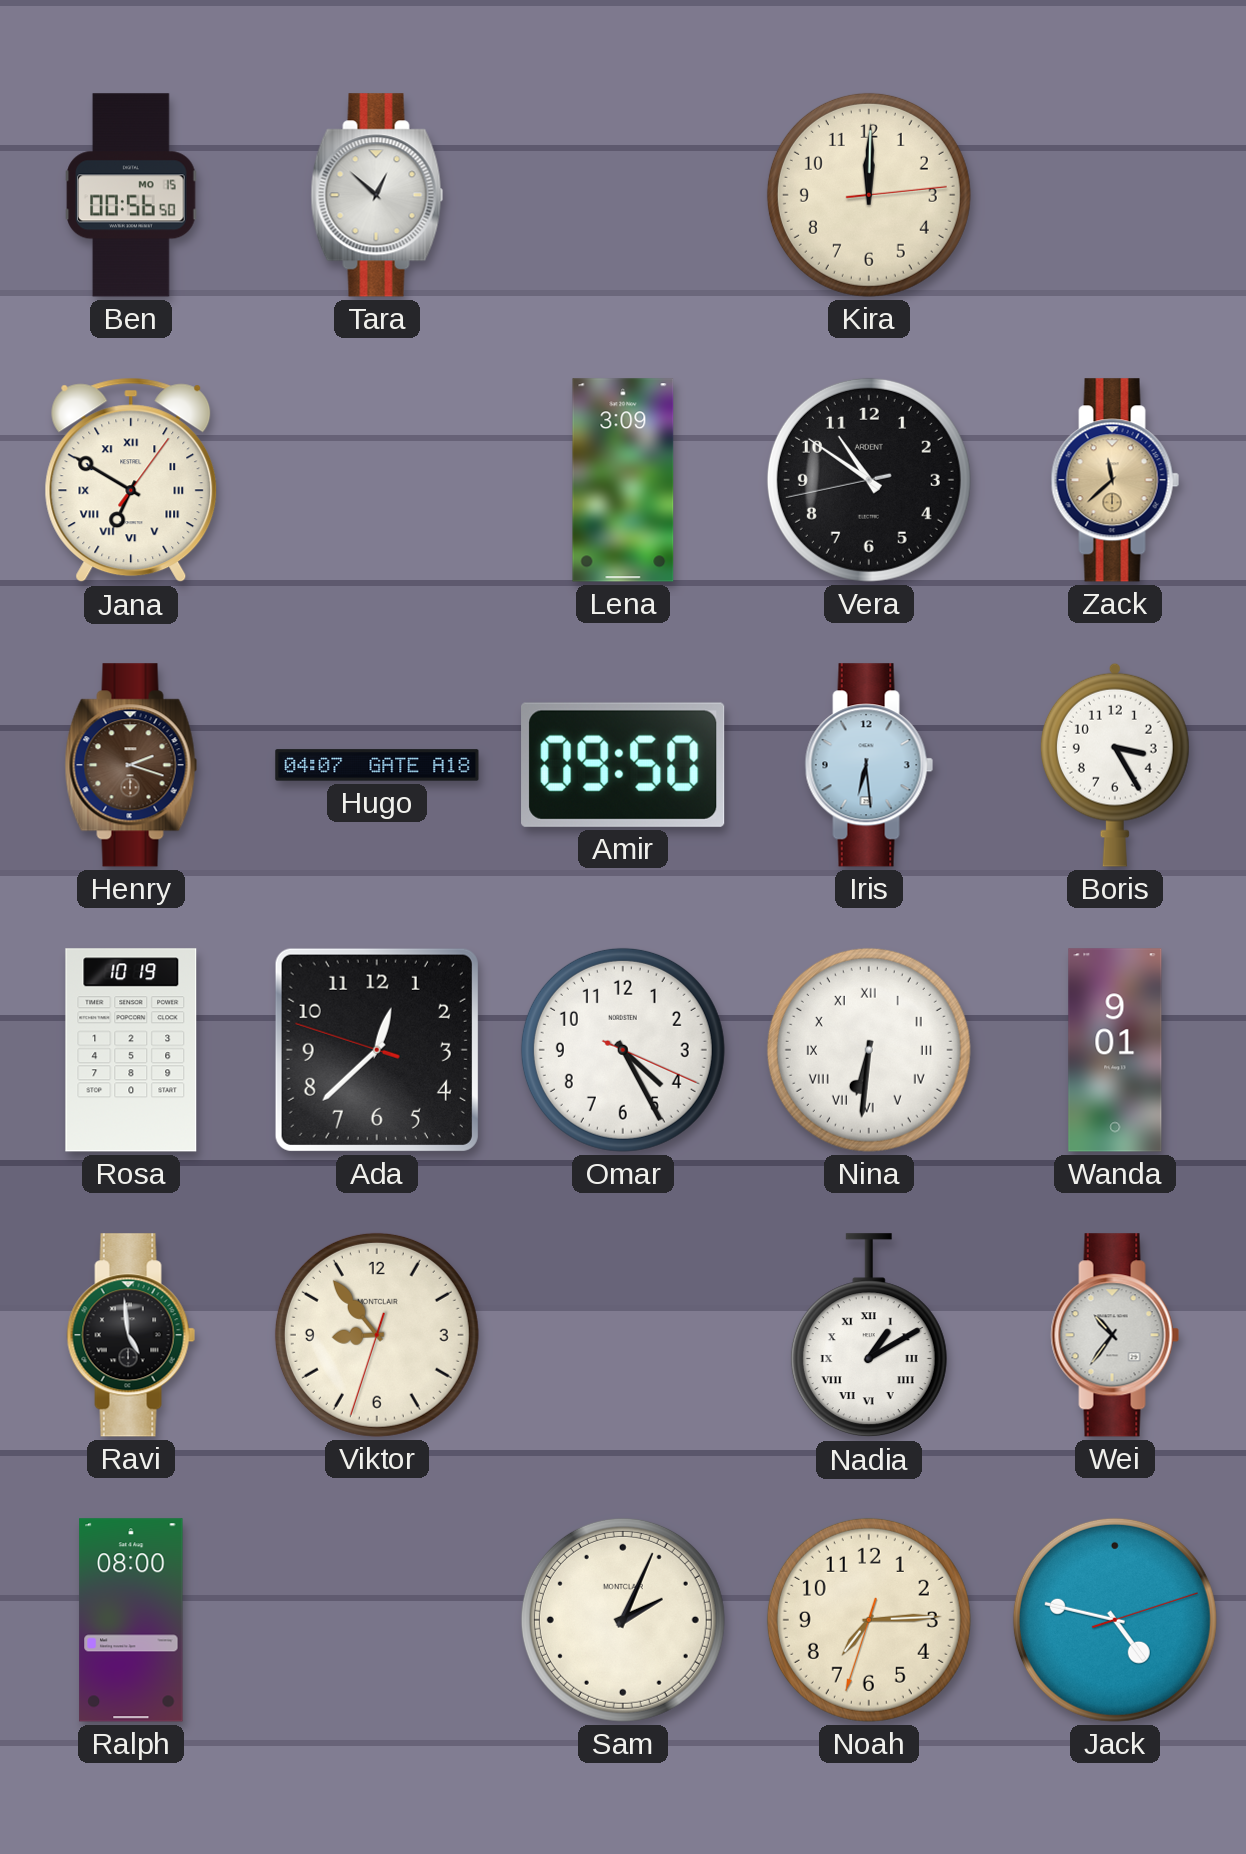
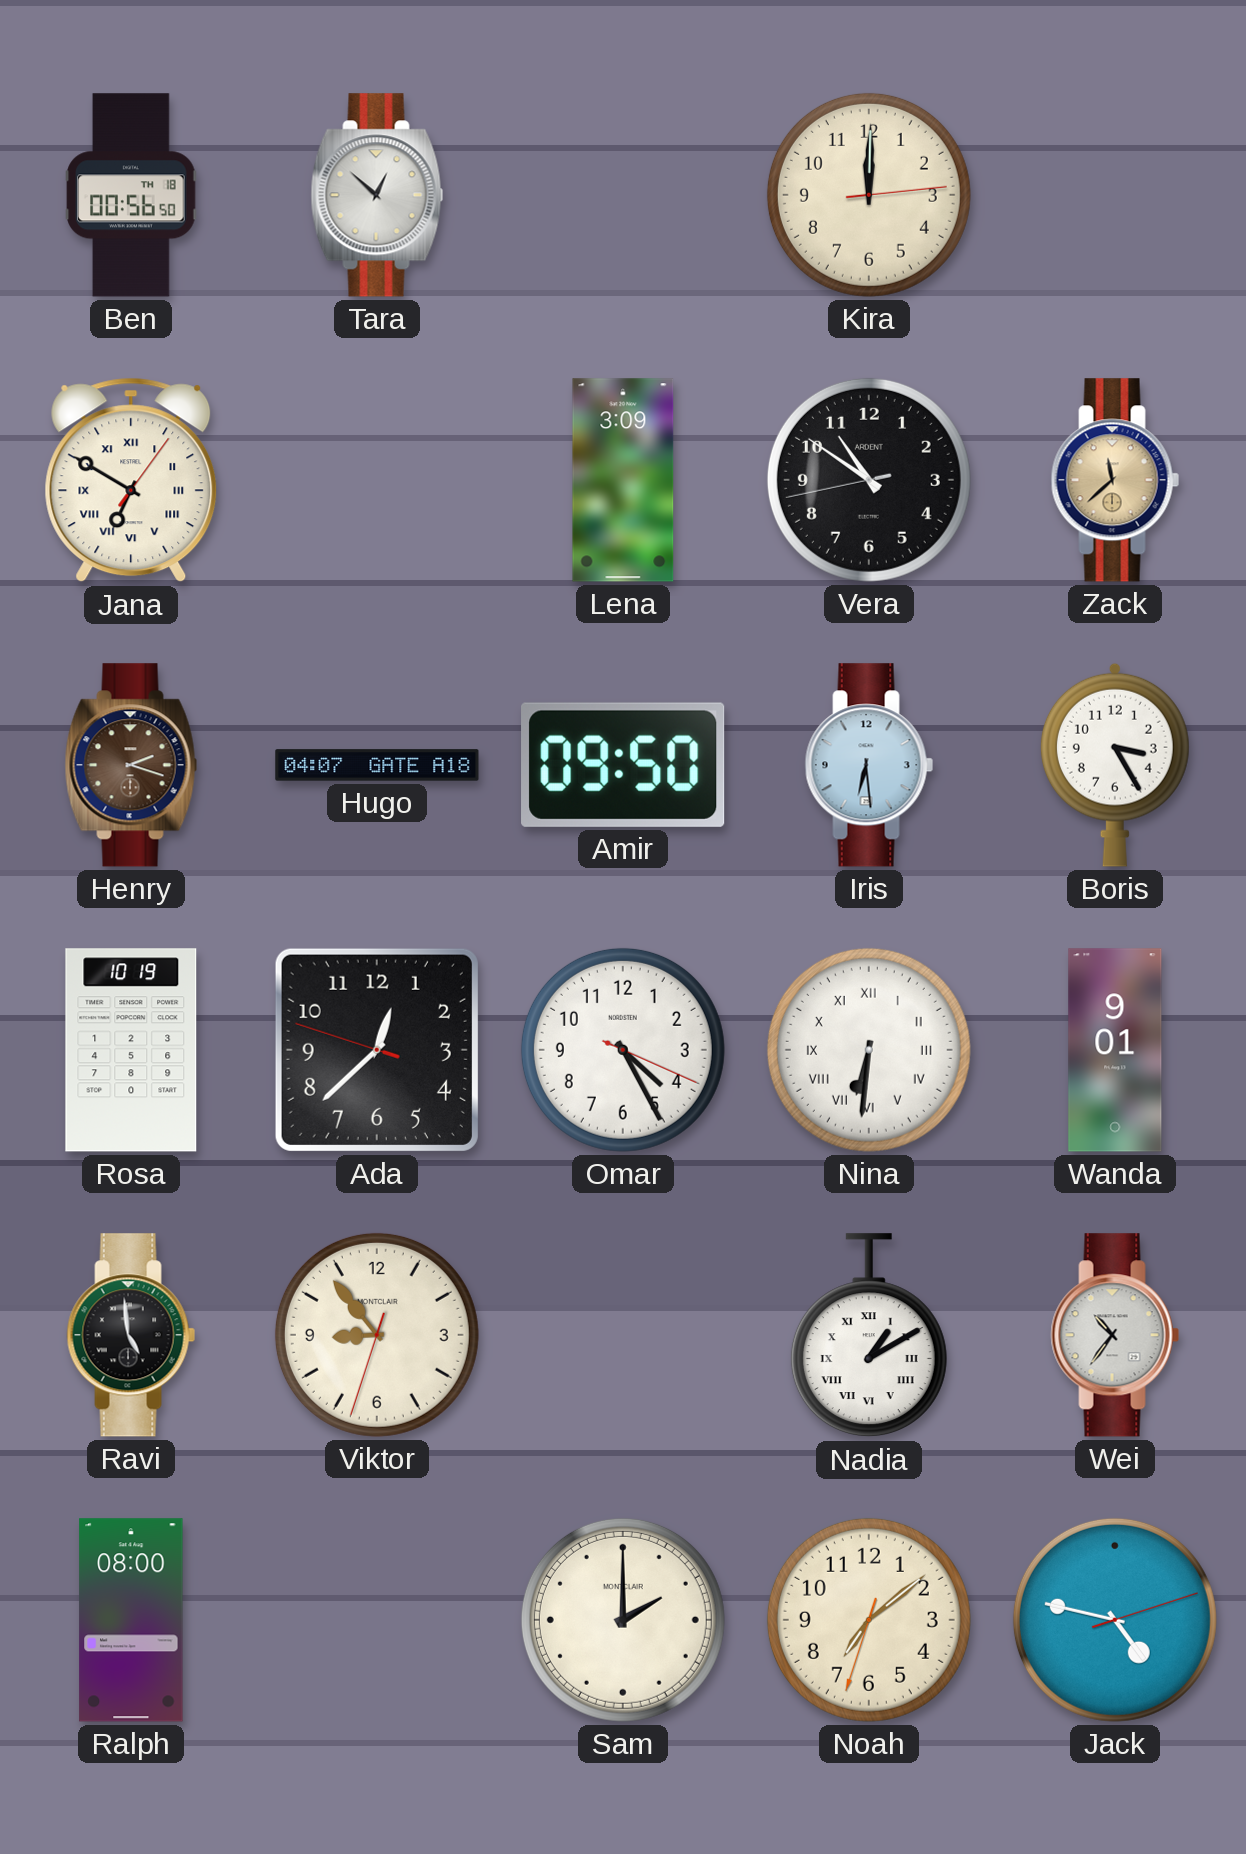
Ben date: MO 15 -> TH 18 (131, 195)
Sam: 2:04 -> 2:00 (623, 1620)
Noah: 7:14 -> 7:08 (869, 1620)
